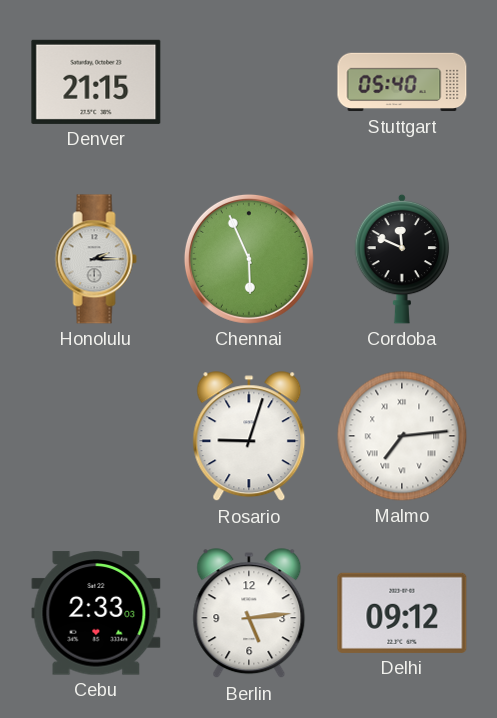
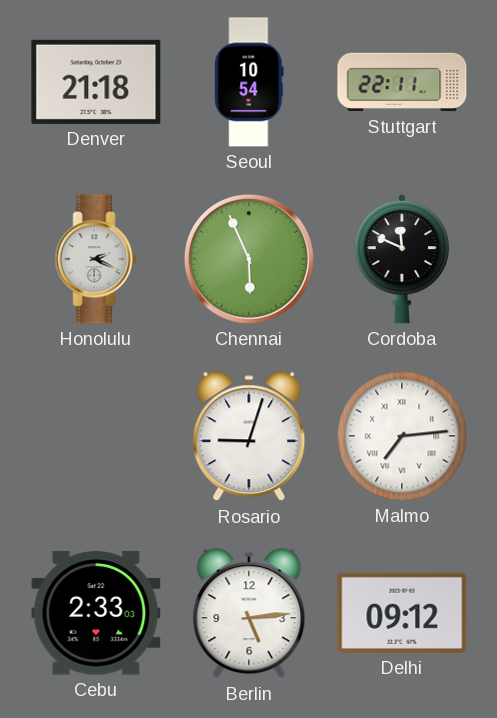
Denver: 21:15 -> 21:18 (96, 82)
Seoul: none -> 10:54 (249, 82)
Stuttgart: 05:40 -> 22:11 (402, 82)
Honolulu: 2:15 -> 2:19 (96, 259)
